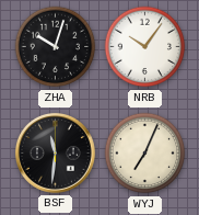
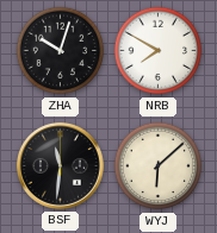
NRB: 10:06 -> 7:50 (159, 51)
WYJ: 7:04 -> 6:08 (159, 166)
